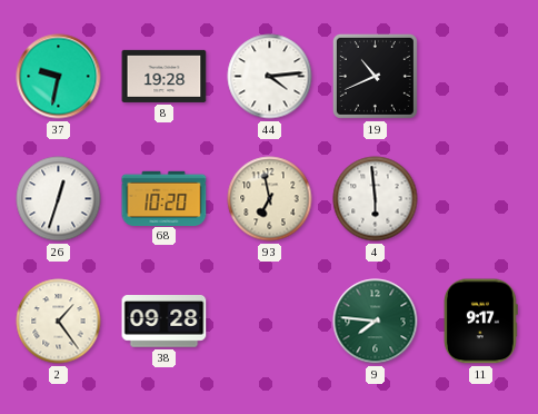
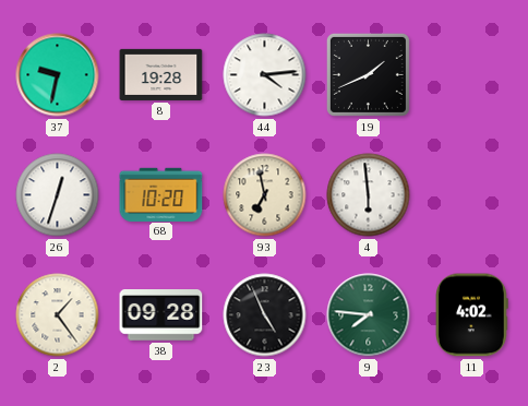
19: 10:41 -> 1:41 (368, 74)
23: none -> 4:56 (265, 315)
11: 9:17 -> 4:02 (472, 315)
